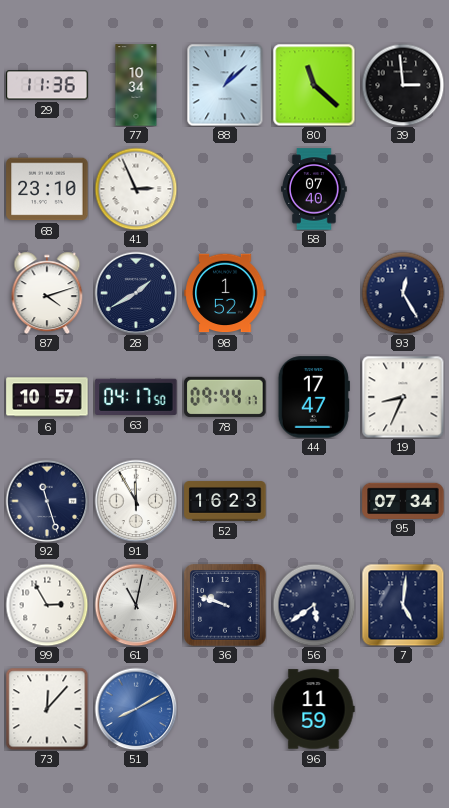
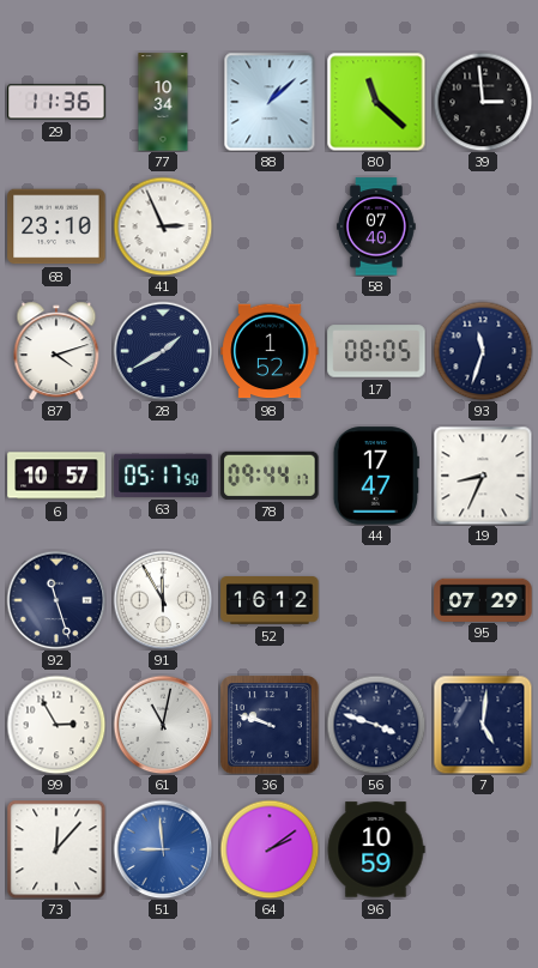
17: none -> 08:05 (376, 351)
93: 12:25 -> 11:33 (483, 351)
63: 04:17 -> 05:17 (163, 476)
52: 16:23 -> 16:12 (270, 600)
95: 07:34 -> 07:29 (483, 599)
56: 5:39 -> 3:48 (376, 725)
51: 8:10 -> 8:59 (163, 849)
64: none -> 2:09 (270, 849)
96: 11:59 -> 10:59 (376, 849)
